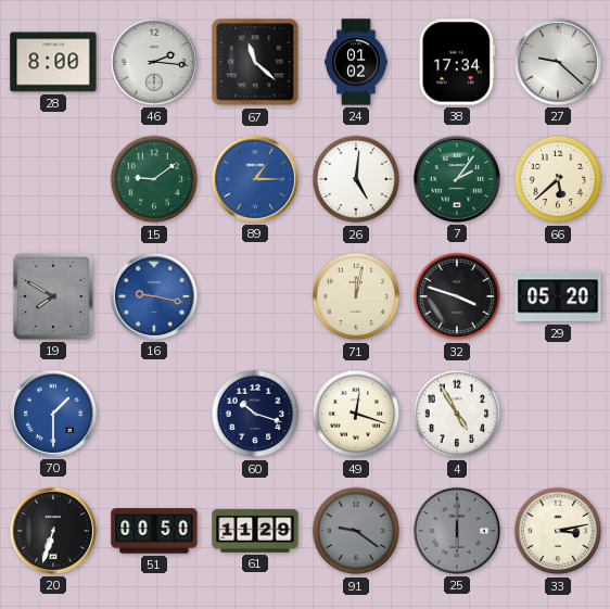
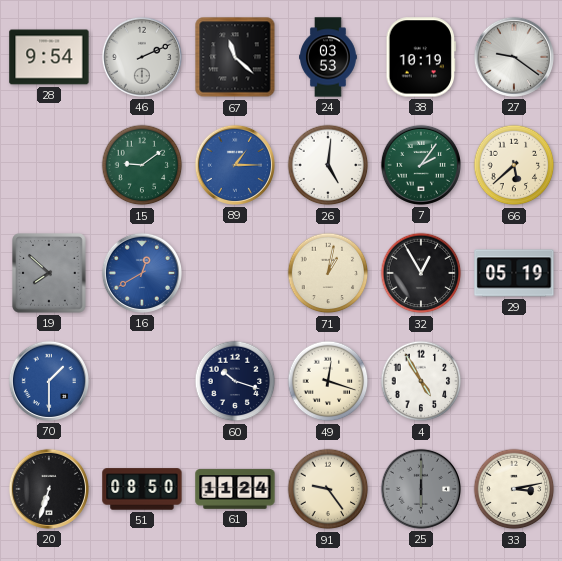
28: 8:00 -> 9:54 (49, 57)
46: 2:16 -> 2:11 (142, 57)
24: 01:02 -> 03:53 (329, 57)
38: 17:34 -> 10:19 (421, 57)
27: 9:22 -> 9:21 (514, 57)
19: 7:50 -> 7:52 (49, 273)
16: 9:17 -> 12:40 (142, 273)
71: 12:02 -> 1:02 (328, 273)
32: 3:48 -> 12:55 (421, 273)
29: 05:20 -> 05:19 (514, 273)
51: 00:50 -> 08:50 (142, 489)
61: 11:29 -> 11:24 (235, 489)
91: 9:21 -> 9:24 (328, 489)
91 dial: grey -> cream (328, 489)
